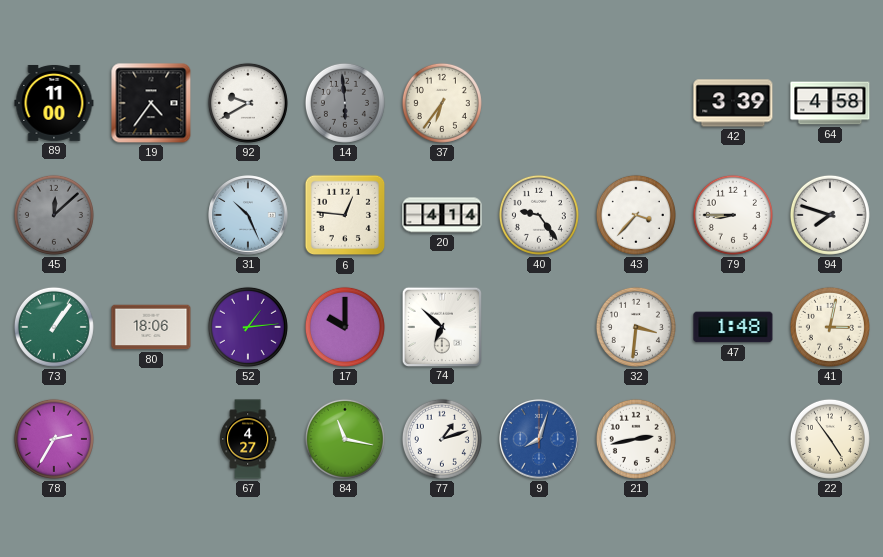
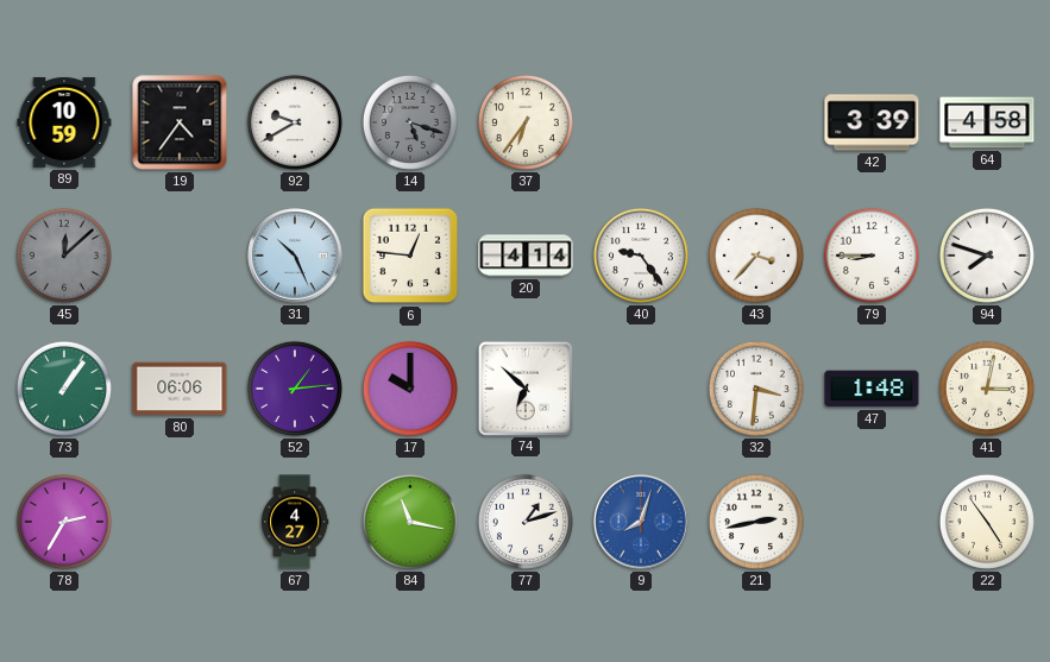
89: 11:00 -> 10:59 (64, 122)
14: 5:59 -> 5:18 (410, 122)
80: 18:06 -> 06:06 (180, 389)
